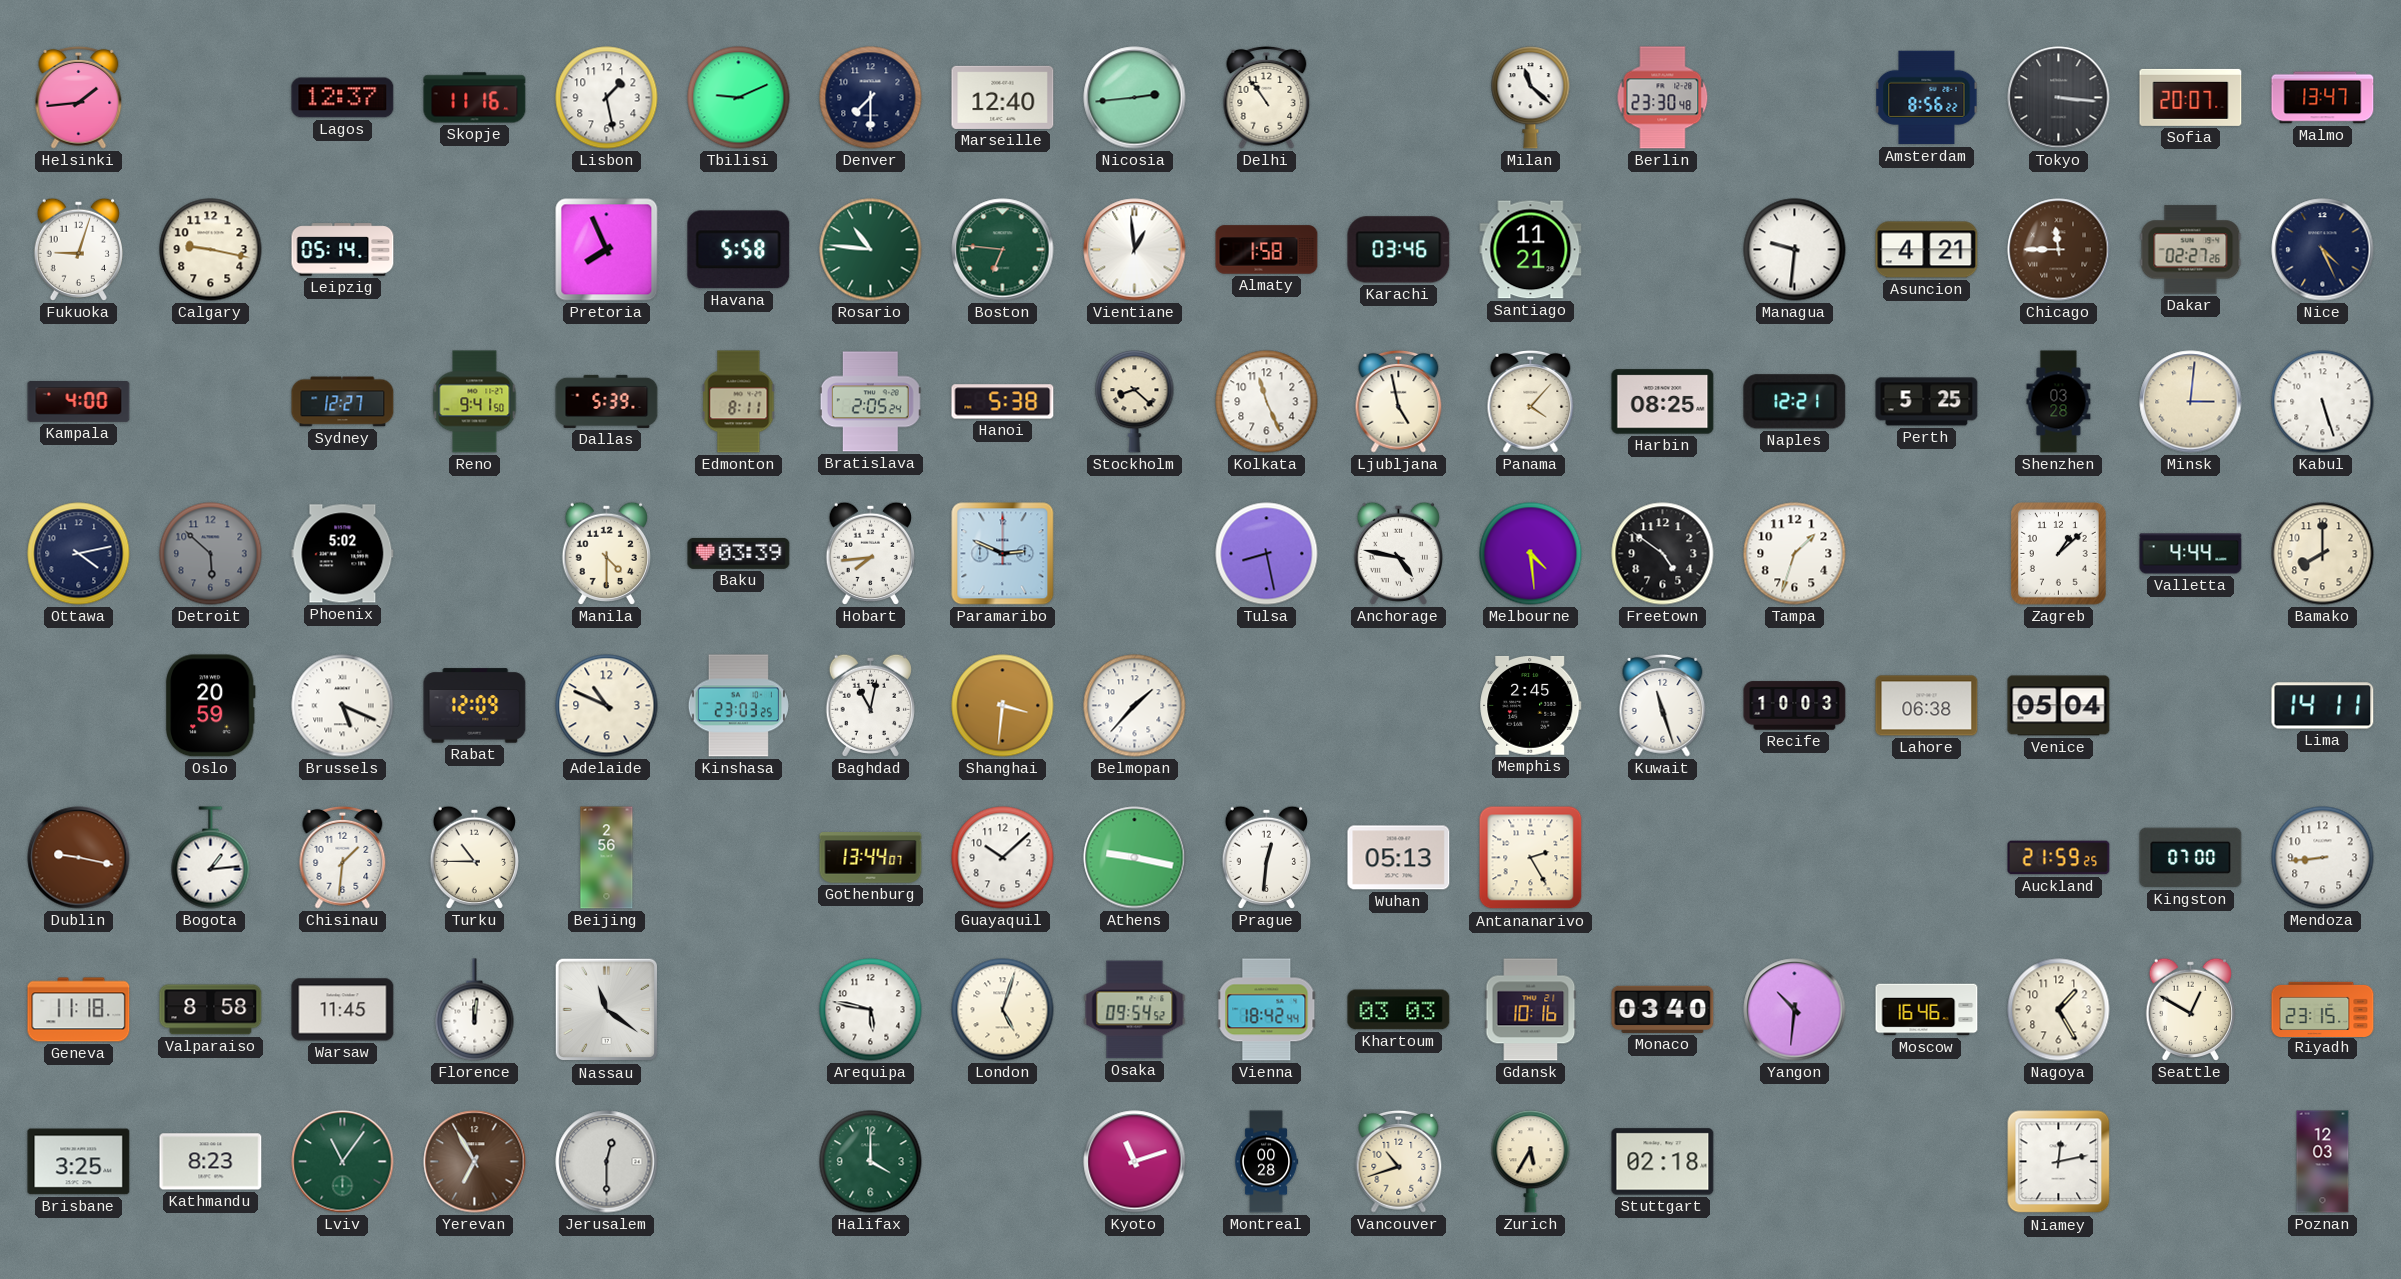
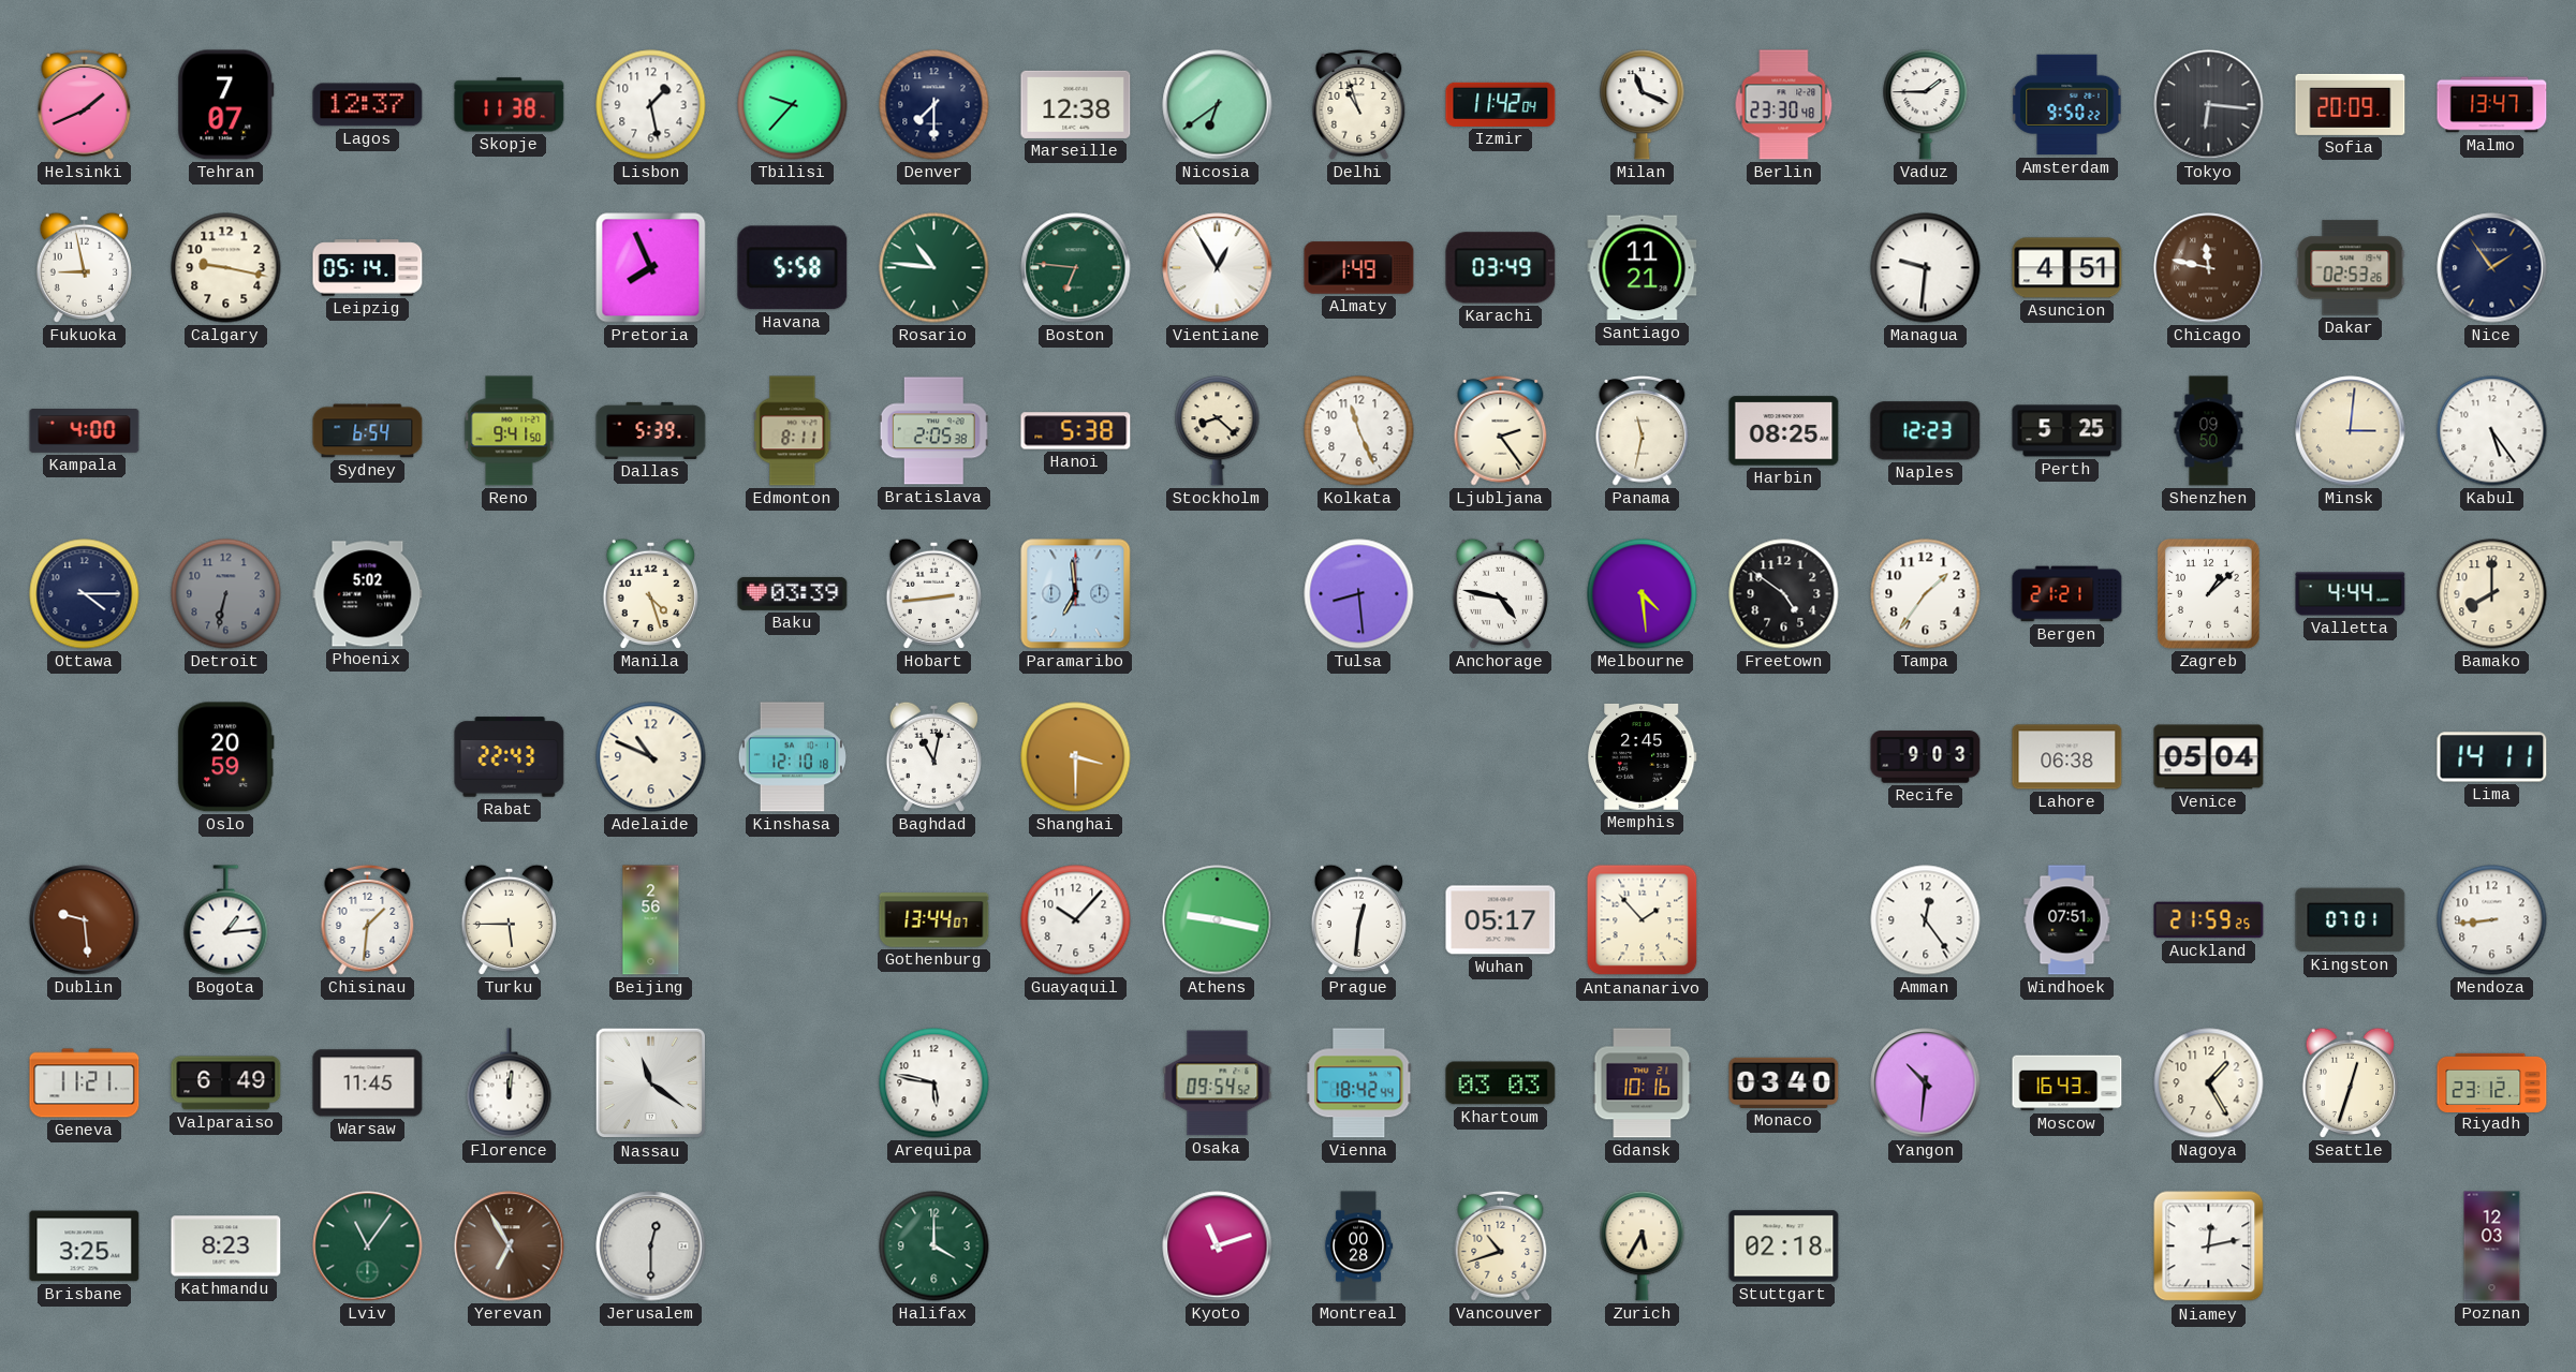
Helsinki: 1:44 -> 1:41 (85, 104)
Tehran: none -> 7:07 (226, 105)
Skopje: 11:16 -> 11:38 (510, 105)
Tbilisi: 9:11 -> 9:37 (793, 105)
Marseille: 12:40 -> 12:38 (1076, 104)
Nicosia: 2:44 -> 6:39 (1218, 105)
Delhi: 10:54 -> 10:57 (1359, 104)
Izmir: none -> 11:42 (1501, 104)
Milan: 11:22 -> 11:19 (1643, 105)
Vaduz: none -> 1:45 (1926, 105)
Amsterdam: 8:56 -> 9:50 (2067, 105)
Tokyo: 3:16 -> 6:16 (2209, 105)
Sofia: 20:07 -> 20:09 (2351, 104)
Fukuoka: 9:03 -> 8:58 (84, 267)
Vientiane: 12:59 -> 12:55 (1218, 268)
Almaty: 1:58 -> 1:49 (1359, 268)
Karachi: 03:46 -> 03:49 (1501, 268)
Asuncion: 4:21 -> 4:51 (2067, 268)
Chicago: 11:45 -> 11:47 (2209, 268)
Dakar: 02:27 -> 02:53 (2351, 268)
Nice: 4:26 -> 1:54 (2492, 268)
Sydney: 12:27 -> 6:54 (368, 431)
Bratislava: 2:05:24 -> 2:05:38 (933, 431)
Ljubljana: 4:58 -> 2:24 (1501, 430)
Panama: 4:07 -> 11:32 (1643, 430)
Naples: 12:21 -> 12:23 (1926, 431)
Shenzhen: 03:28 -> 09:50 (2209, 431)
Kabul: 5:27 -> 5:24 (2492, 431)
Ottawa: 4:13 -> 4:15 (85, 594)
Detroit: 5:52 -> 6:32 (226, 594)
Manila: 4:30 -> 4:27 (650, 593)
Hobart: 7:44 -> 2:44 (933, 593)
Paramaribo: 2:49 -> 6:59 (1076, 594)
Tulsa: 8:28 -> 8:29 (1359, 594)
Tampa: 1:33 -> 1:36 (1926, 594)
Bergen: none -> 21:21 (2067, 594)
Brussels: 5:19 -> none (343, 706)
Rabat: 12:09 -> 22:43 (510, 757)
Kinshasa: 23:03 -> 12:10 (792, 757)
Shanghai: 3:31 -> 3:30 (1076, 757)
Belmopan: 1:37 -> none (1135, 706)
Kuwait: 11:27 -> none (1663, 705)
Recife: 10:03 -> 9:03 (1926, 757)
Dublin: 9:17 -> 9:29 (85, 920)
Turku: 10:45 -> 5:45 (509, 919)
Guayaquil: 10:08 -> 10:07 (1076, 920)
Wuhan: 05:13 -> 05:17 (1501, 920)
Antananarivo: 2:25 -> 1:53 (1643, 920)
Amman: none -> 12:24 (1926, 920)
Windhoek: none -> 07:51 (2067, 920)
Kingston: 07:00 -> 07:01 (2351, 920)
Geneva: 11:18 -> 11:21 (85, 1083)
Valparaiso: 8:58 -> 6:49 (226, 1083)
London: 5:03 -> none (1003, 1010)
Moscow: 16:46 -> 16:43 (2067, 1083)
Seattle: 12:50 -> 12:33 (2350, 1082)
Riyadh: 23:15 -> 23:12 (2492, 1082)
